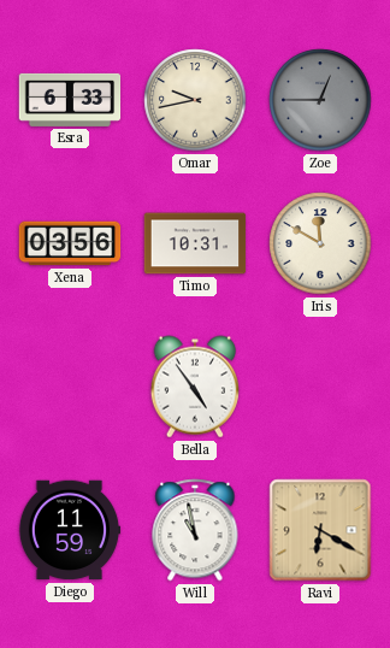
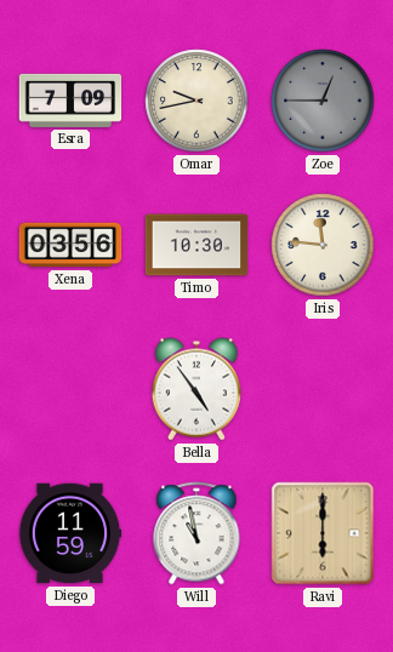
Esra: 6:33 -> 7:09 (70, 101)
Timo: 10:31 -> 10:30 (196, 245)
Iris: 11:50 -> 11:46 (323, 245)
Ravi: 6:20 -> 6:00 (323, 533)
